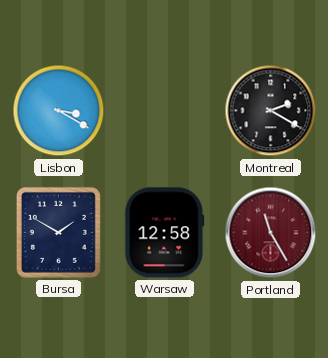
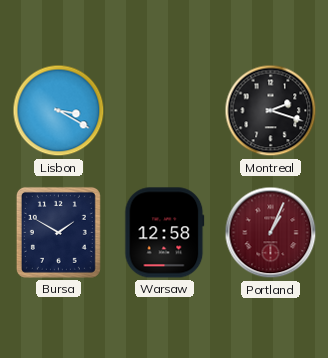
Montreal: 2:20 -> 2:18 (271, 111)
Portland: 11:25 -> 1:04 (271, 233)
